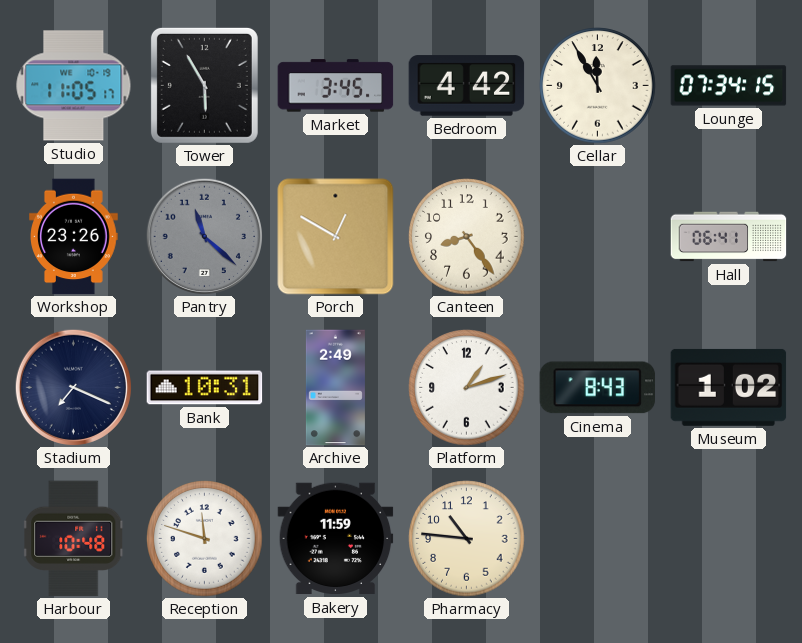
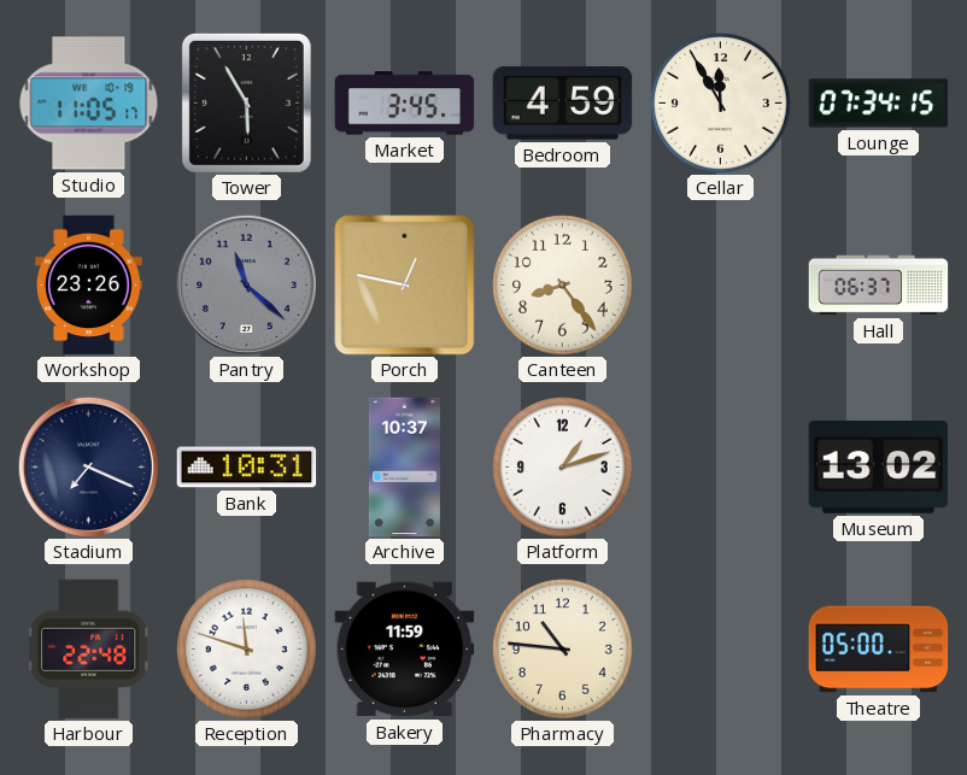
Bedroom: 4:42 -> 4:59 (563, 104)
Porch: 12:50 -> 12:47 (405, 286)
Hall: 06:41 -> 06:37 (879, 286)
Archive: 2:49 -> 10:37 (404, 468)
Cinema: 8:43 -> none (598, 388)
Museum: 1:02 -> 13:02 (879, 466)
Harbour: 10:48 -> 22:48 (89, 650)
Theatre: none -> 05:00 (879, 650)
